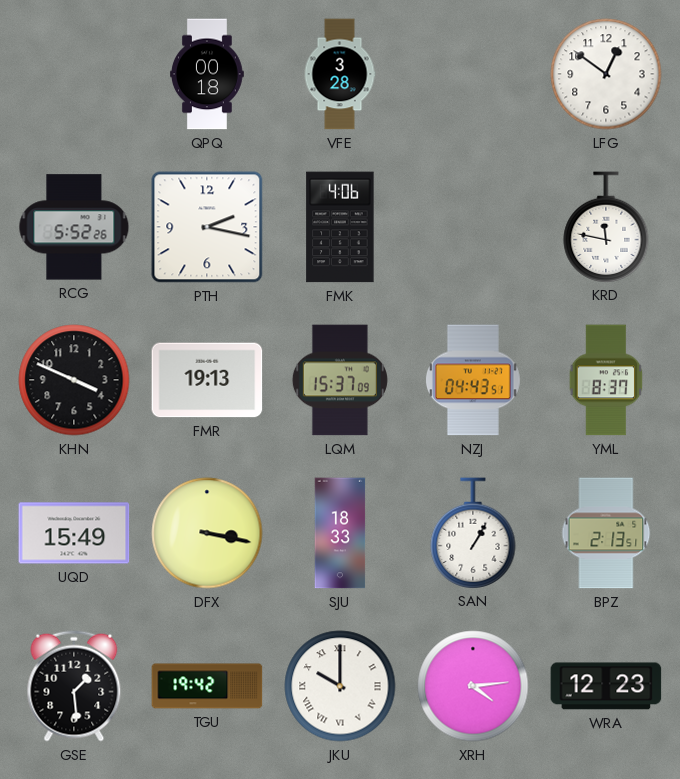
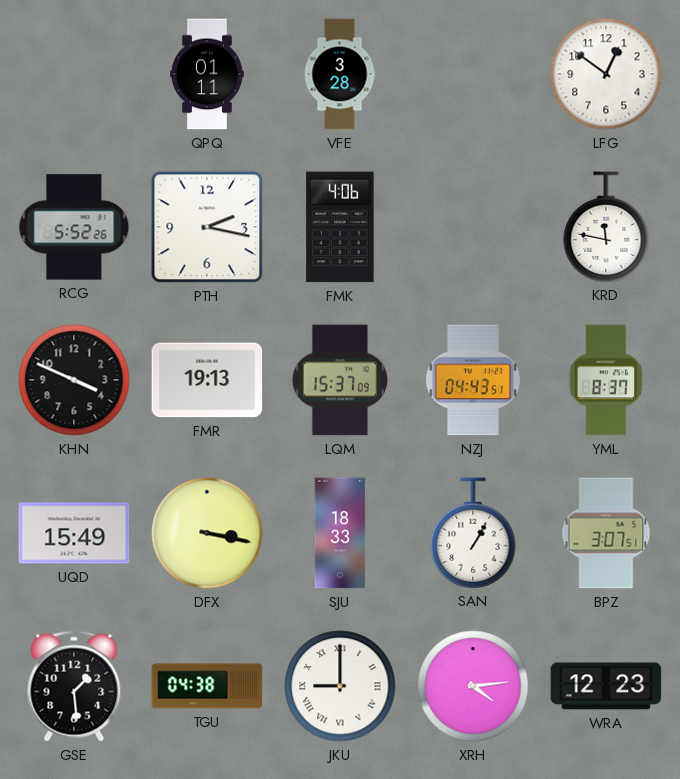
QPQ: 00:18 -> 01:11 (208, 74)
BPZ: 2:13 -> 3:07 (606, 533)
TGU: 19:42 -> 04:38 (207, 686)
JKU: 10:00 -> 9:00 (340, 686)
